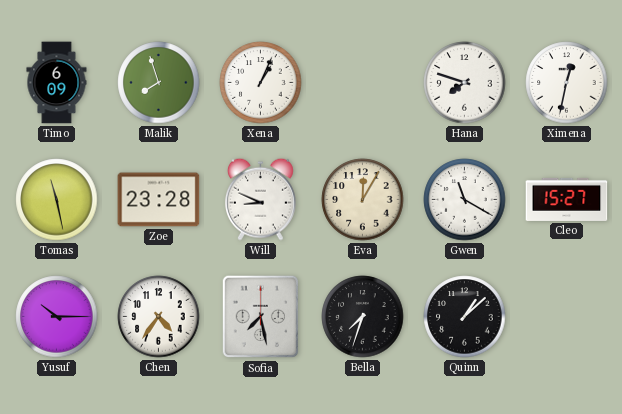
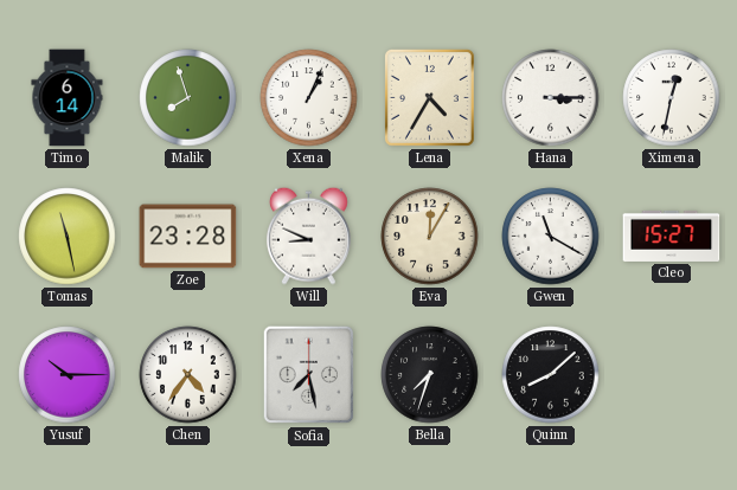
Timo: 6:09 -> 6:14 (68, 98)
Lena: none -> 4:35 (429, 97)
Hana: 7:48 -> 3:15 (551, 98)
Quinn: 1:08 -> 8:08 (551, 375)
